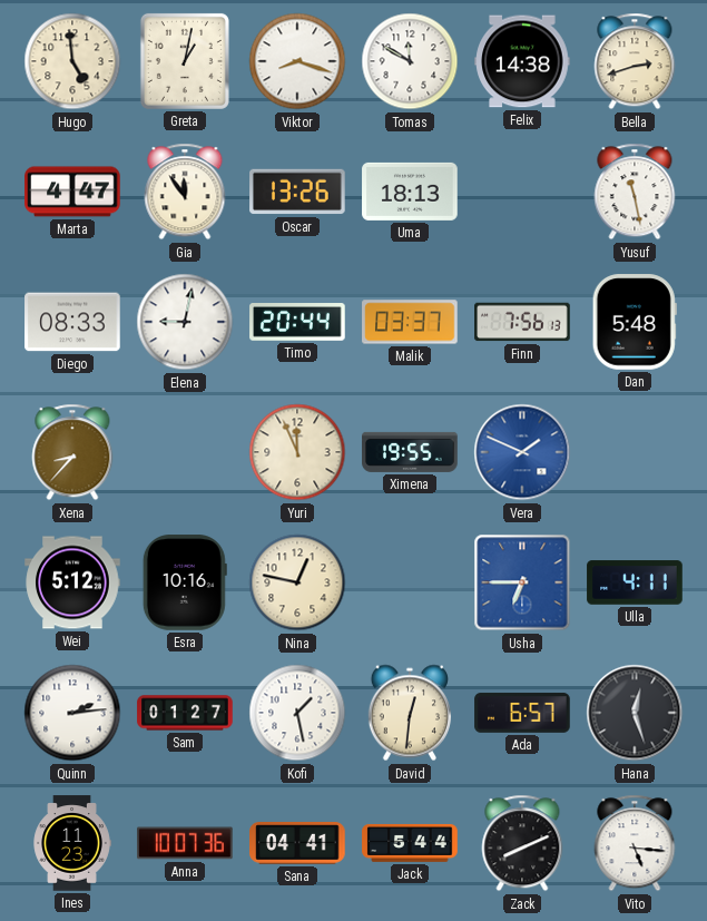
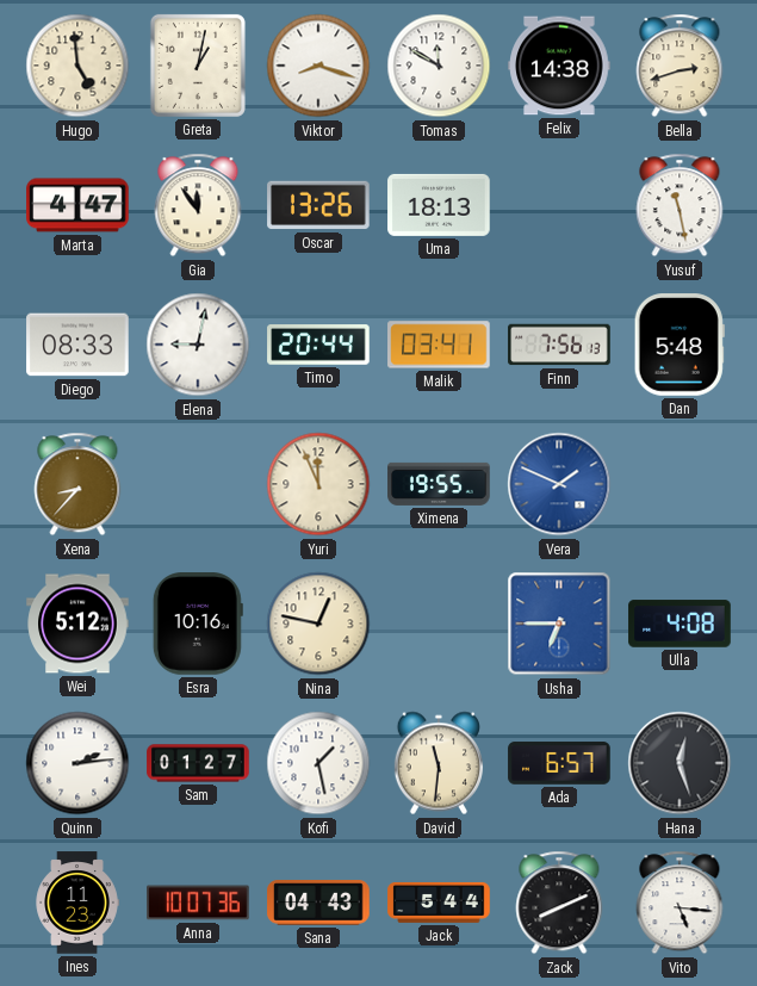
Malik: 03:37 -> 03:41 (439, 345)
Ulla: 4:11 -> 4:08 (680, 624)
David: 12:31 -> 11:31 (439, 763)
Sana: 04:41 -> 04:43 (318, 904)
